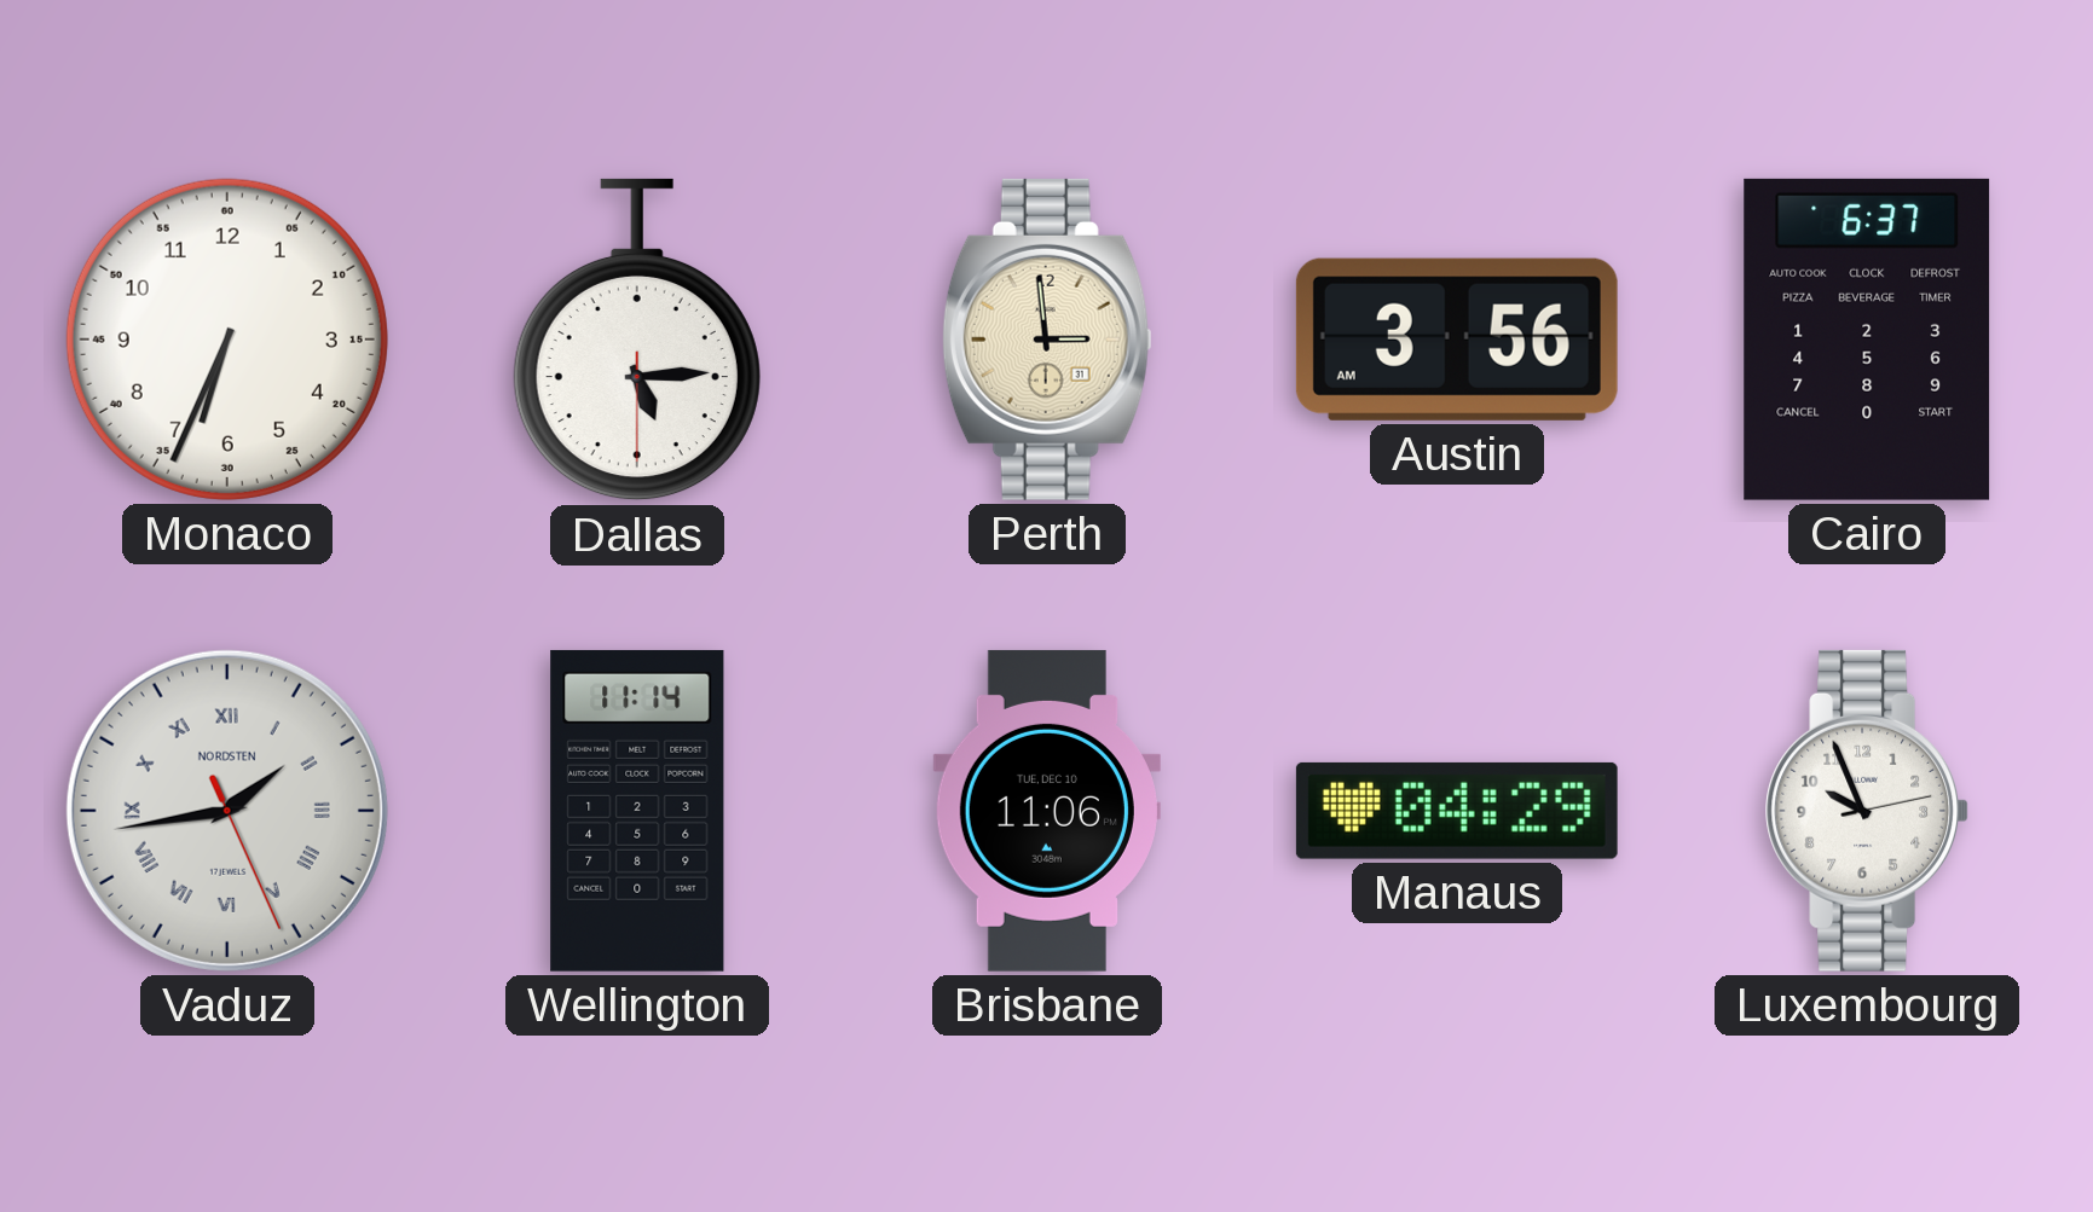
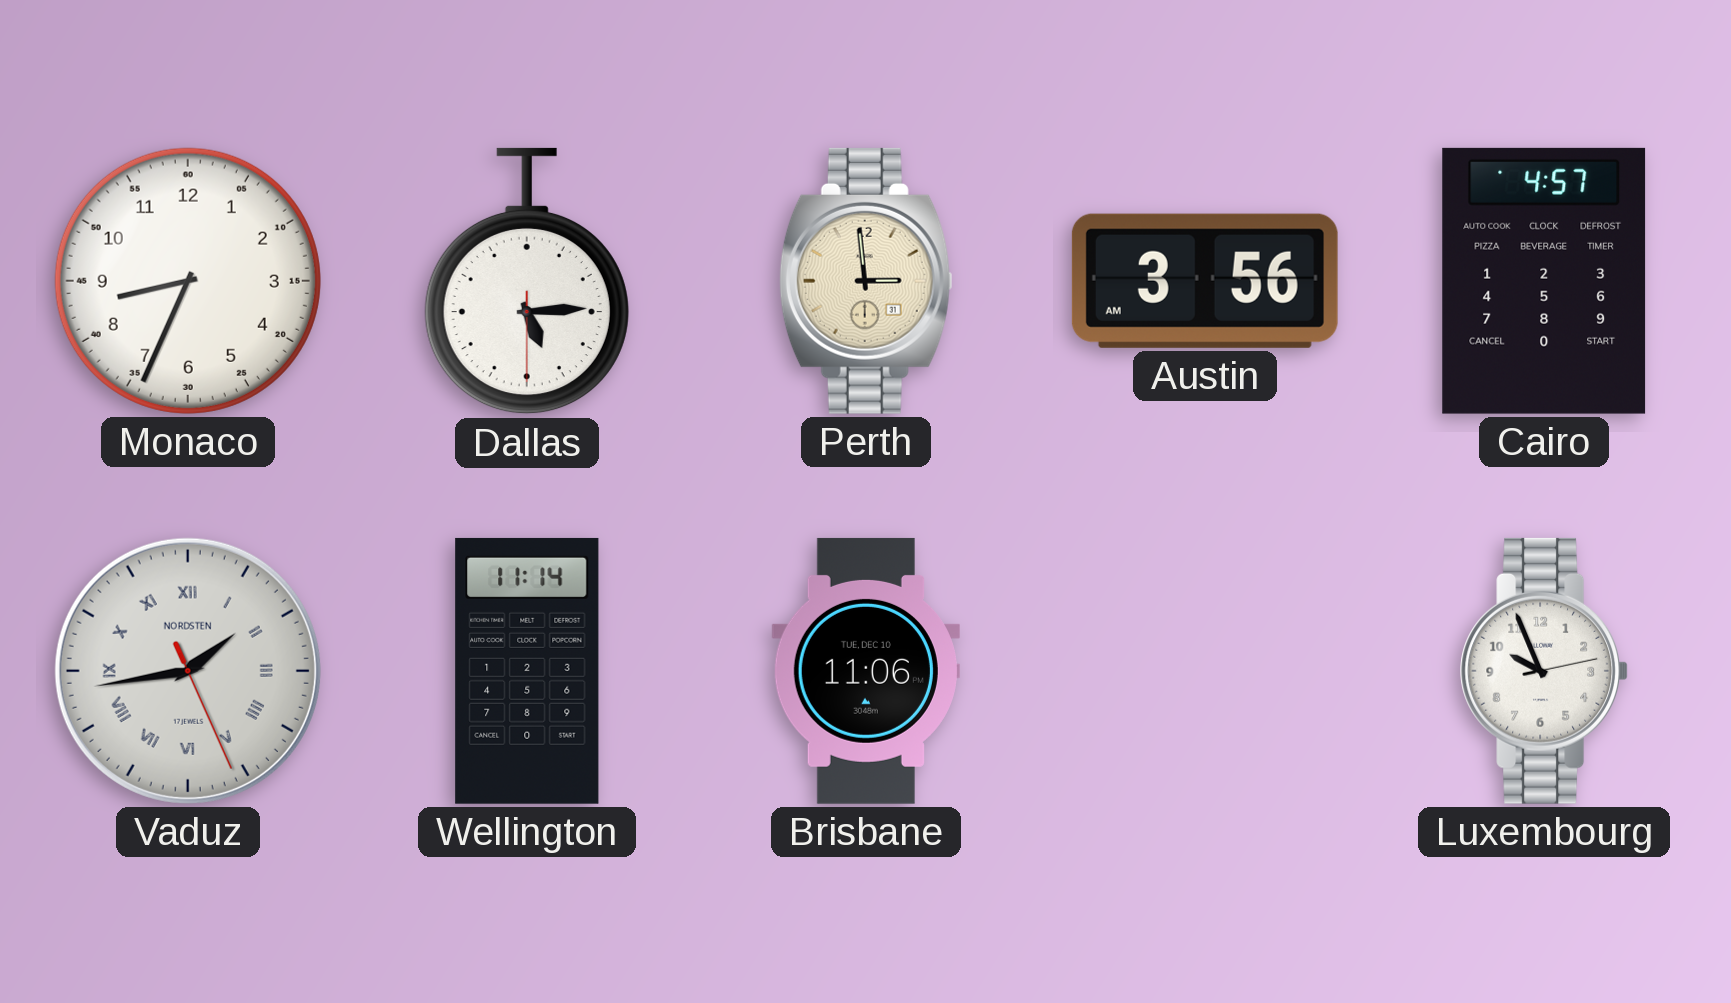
Monaco: 6:34 -> 8:34 (188, 281)
Cairo: 6:37 -> 4:57 (1544, 281)
Manaus: 04:29 -> none (1457, 811)
